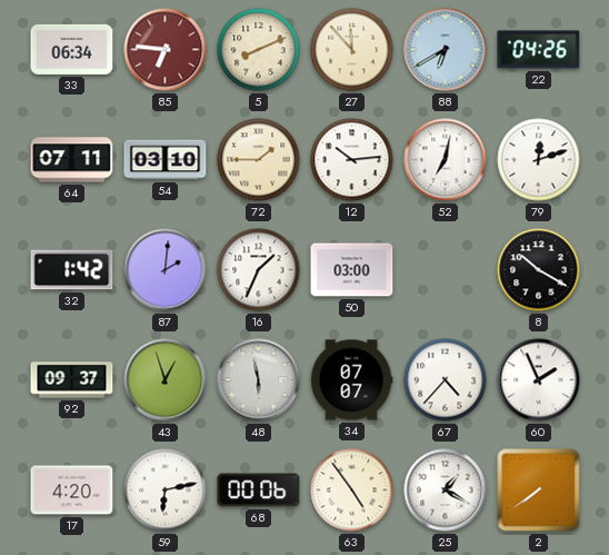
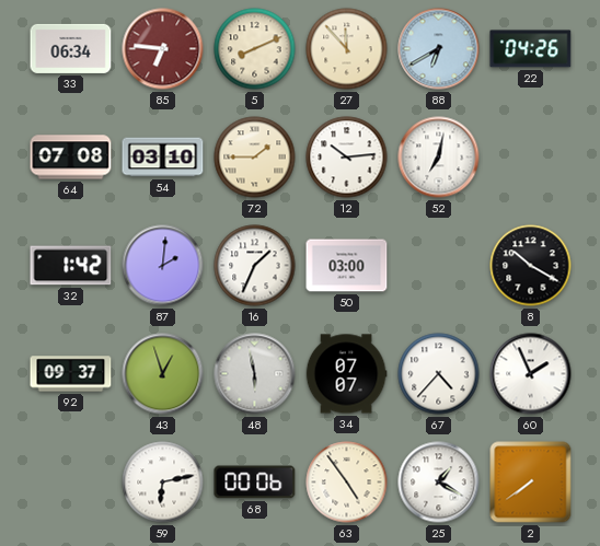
64: 07:11 -> 07:08 (71, 158)
79: 12:12 -> none (539, 160)
17: 4:20 -> none (72, 490)
